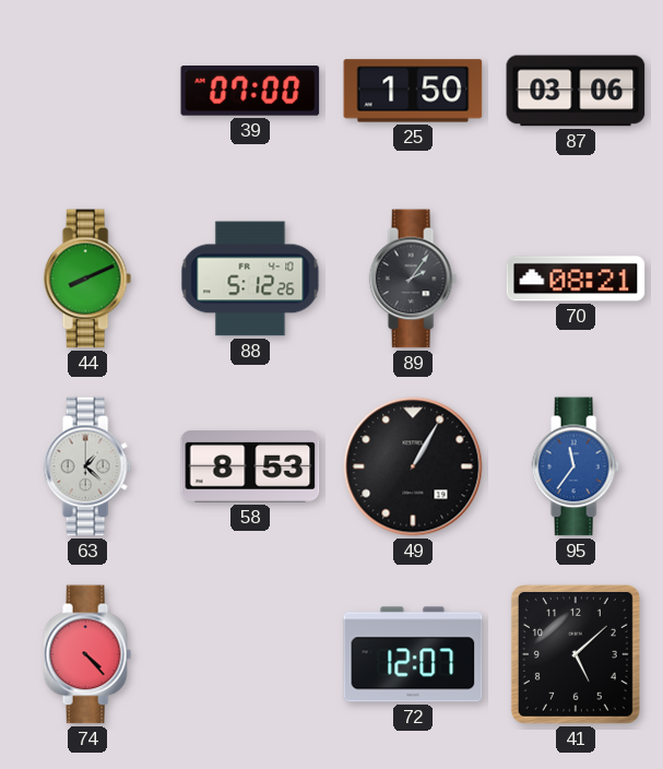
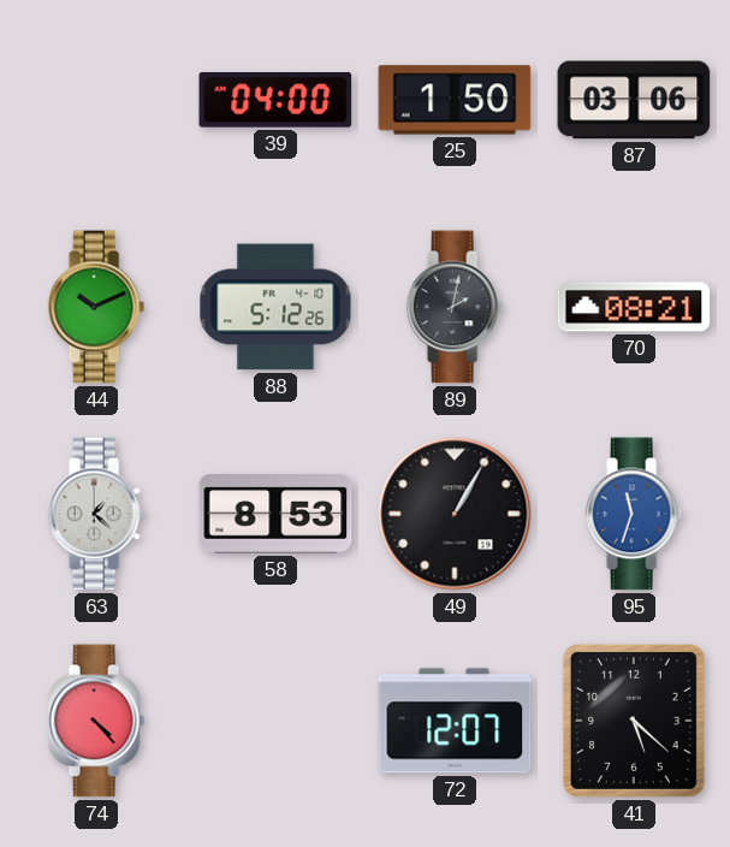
39: 07:00 -> 04:00 (275, 101)
44: 8:11 -> 10:11 (96, 307)
89: 2:06 -> 2:02 (455, 307)
95: 11:36 -> 11:33 (634, 514)
41: 5:08 -> 5:22 (634, 721)
